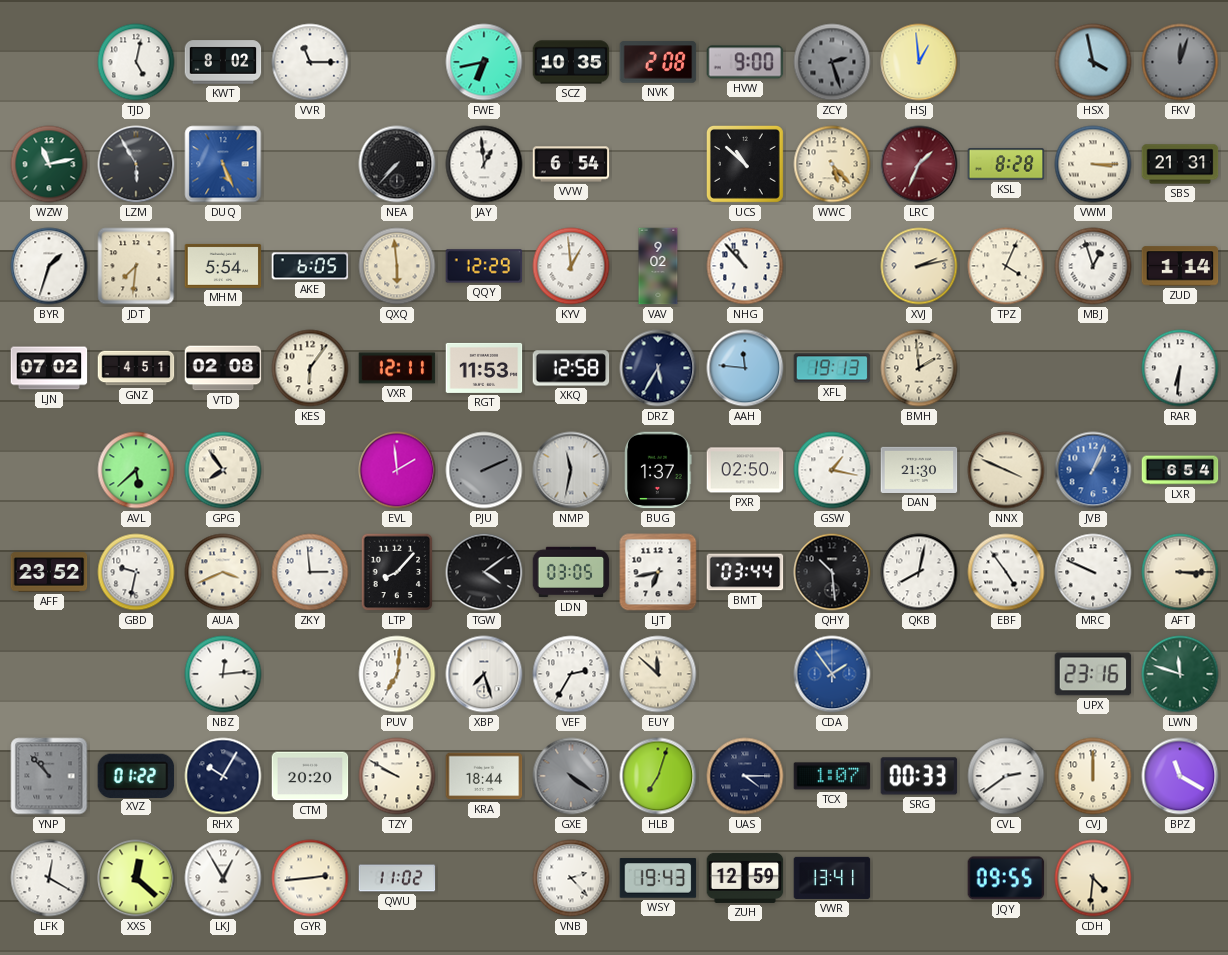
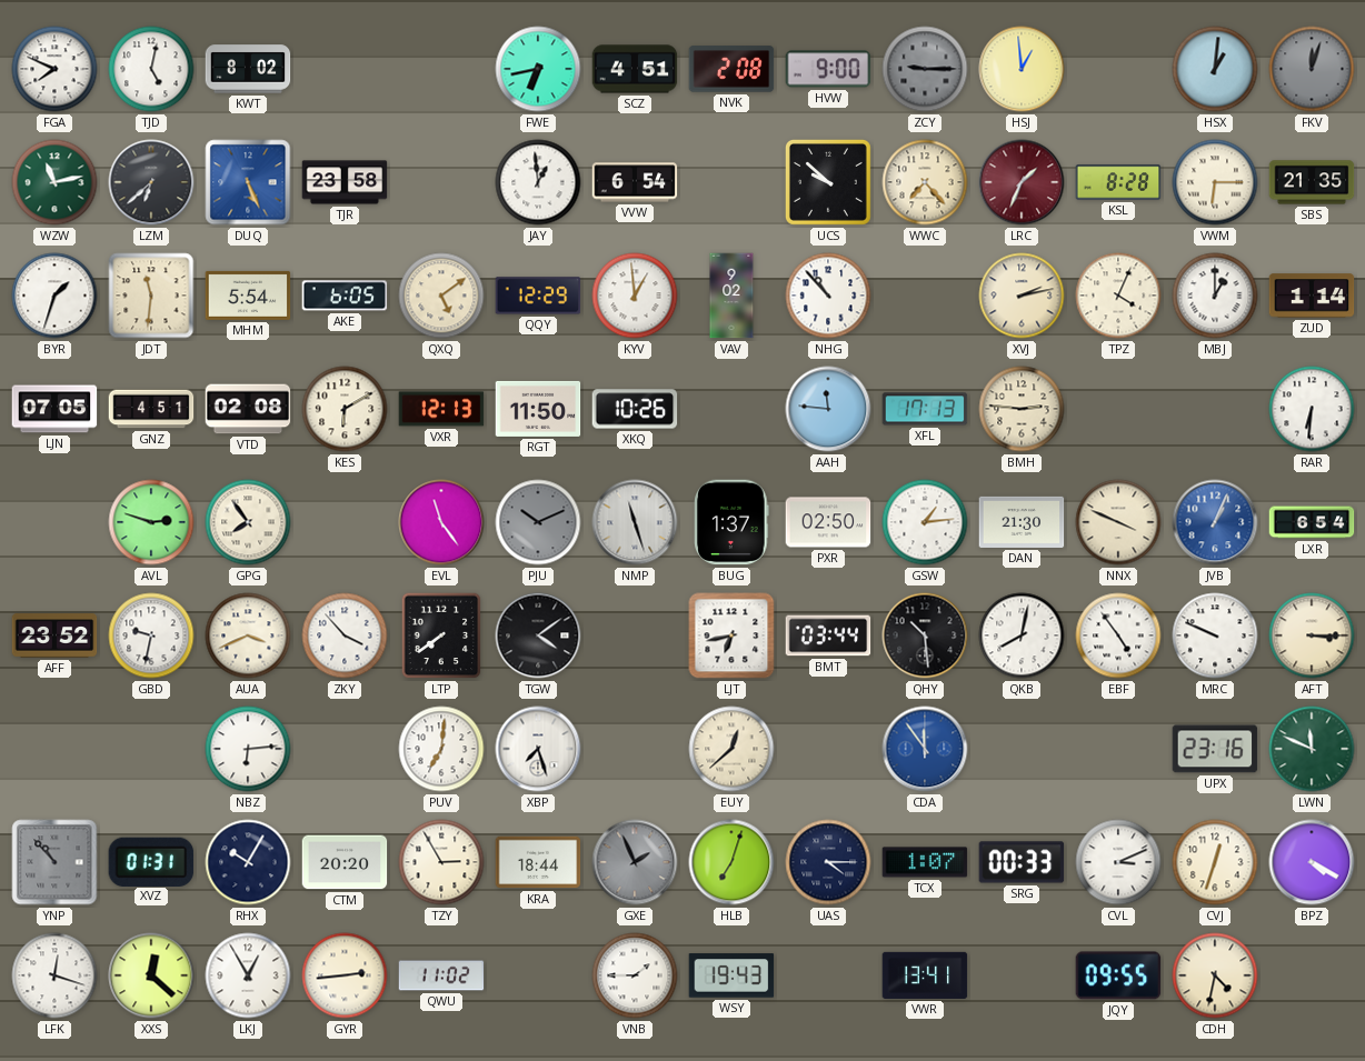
FGA: none -> 7:49 (54, 69)
VVR: 11:15 -> none (310, 62)
SCZ: 10:35 -> 4:51 (635, 69)
ZCY: 2:27 -> 9:15 (925, 69)
HSX: 3:58 -> 1:01 (1215, 69)
LZM: 5:55 -> 6:38 (151, 182)
TJR: none -> 23:58 (345, 182)
NEA: 7:37 -> none (397, 164)
UCS: 10:52 -> 9:52 (828, 182)
WWC: 5:23 -> 7:23 (925, 182)
VWM: 3:15 -> 6:15 (1215, 182)
SBS: 21:31 -> 21:35 (1312, 182)
JDT: 7:31 -> 11:31 (151, 296)
QXQ: 5:59 -> 5:09 (441, 296)
MBJ: 12:57 -> 1:00 (1215, 296)
LJN: 07:02 -> 07:05 (54, 409)
KES: 6:06 -> 6:10 (345, 409)
VXR: 12:11 -> 12:13 (441, 409)
RGT: 11:53 -> 11:50 (538, 409)
XKQ: 12:58 -> 10:26 (635, 409)
DRZ: 5:35 -> none (658, 368)
XFL: 19:13 -> 17:13 (925, 409)
BMH: 1:59 -> 2:46 (1022, 409)
AVL: 5:38 -> 2:48 (151, 522)
EVL: 1:59 -> 11:24 (441, 522)
PJU: 2:11 -> 10:11 (538, 522)
NMP: 11:32 -> 11:27 (635, 522)
GSW: 1:17 -> 1:14 (925, 522)
ZKY: 2:59 -> 3:53 (345, 635)
LTP: 8:07 -> 7:39 (441, 635)
LDN: 03:05 -> none (571, 572)
NBZ: 12:14 -> 6:14 (248, 749)
VEF: 2:35 -> none (571, 674)
EUY: 11:52 -> 12:38 (731, 749)
CDA: 1:54 -> 11:54 (925, 749)
LWN: 11:48 -> 11:49 (1312, 749)
XVZ: 01:22 -> 01:31 (151, 861)
TZY: 9:50 -> 2:55 (441, 862)
GXE: 4:21 -> 1:56 (635, 862)
CVL: 2:39 -> 3:11 (1118, 862)
CVJ: 12:00 -> 12:33 (1215, 862)
BPZ: 11:20 -> 4:20 (1312, 862)
LFK: 12:20 -> 12:18 (54, 975)
VNB: 2:23 -> 1:45 (635, 975)
ZUH: 12:59 -> none (745, 878)
CDH: 4:31 -> 4:32 (1215, 975)
